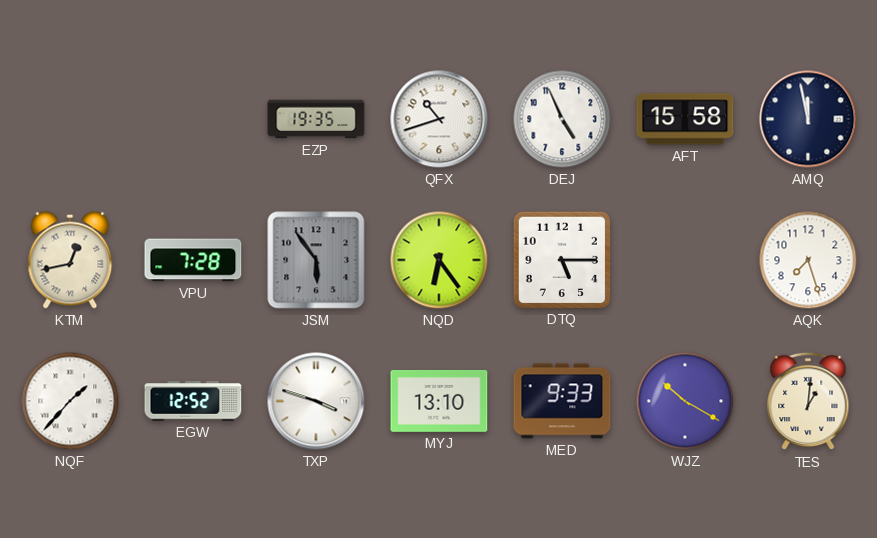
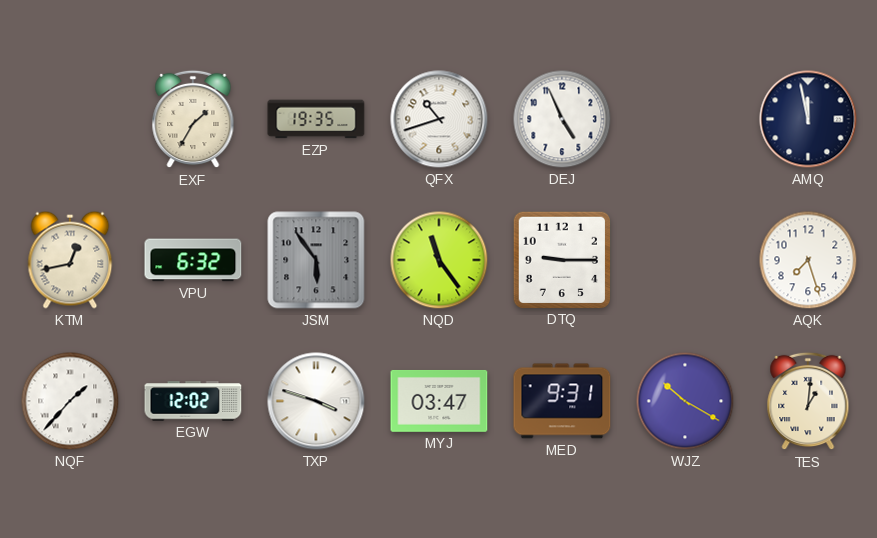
EXF: none -> 1:35 (193, 119)
AFT: 15:58 -> none (685, 119)
VPU: 7:28 -> 6:32 (193, 260)
NQD: 6:24 -> 11:24 (439, 260)
DTQ: 5:15 -> 9:15 (561, 259)
EGW: 12:52 -> 12:02 (193, 401)
MYJ: 13:10 -> 03:47 (439, 401)
MED: 9:33 -> 9:31 (562, 401)
